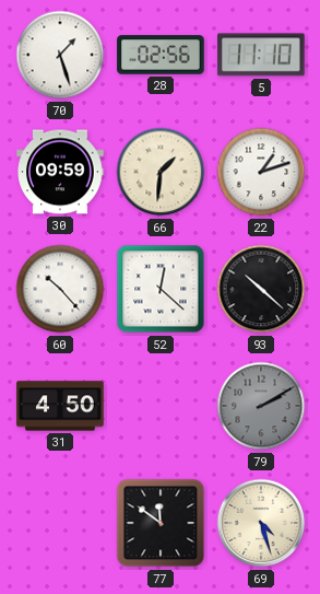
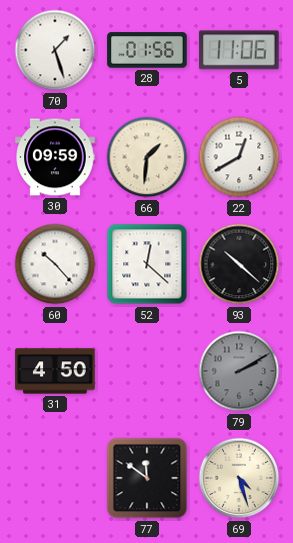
28: 02:56 -> 01:56 (147, 50)
5: 11:10 -> 11:06 (239, 50)
22: 1:12 -> 12:40 (239, 157)
